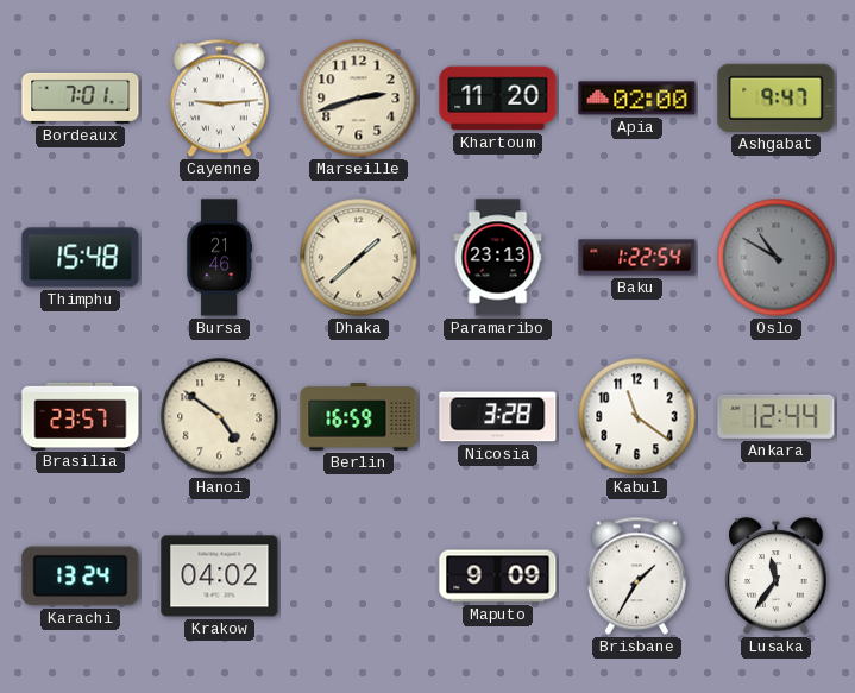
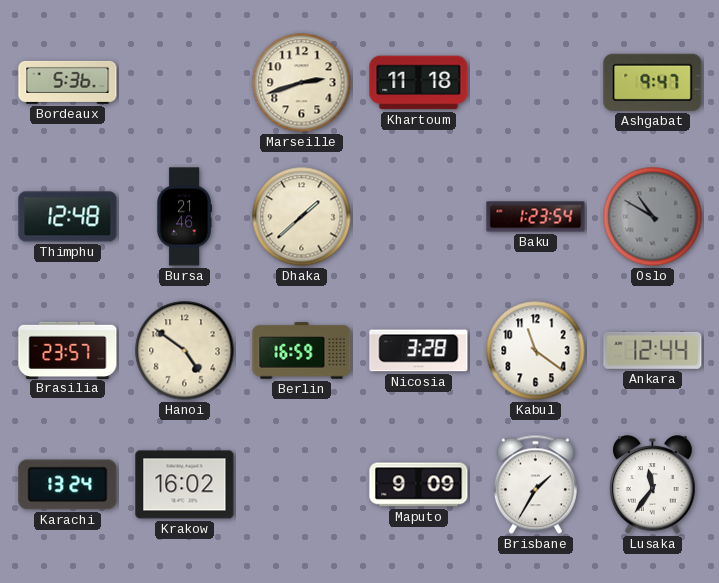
Bordeaux: 7:01 -> 5:36 (68, 82)
Cayenne: 9:14 -> none (219, 99)
Khartoum: 11:20 -> 11:18 (419, 83)
Apia: 02:00 -> none (637, 99)
Thimphu: 15:48 -> 12:48 (68, 217)
Paramaribo: 23:13 -> none (498, 258)
Baku: 1:22 -> 1:23 (536, 217)
Krakow: 04:02 -> 16:02 (185, 485)
